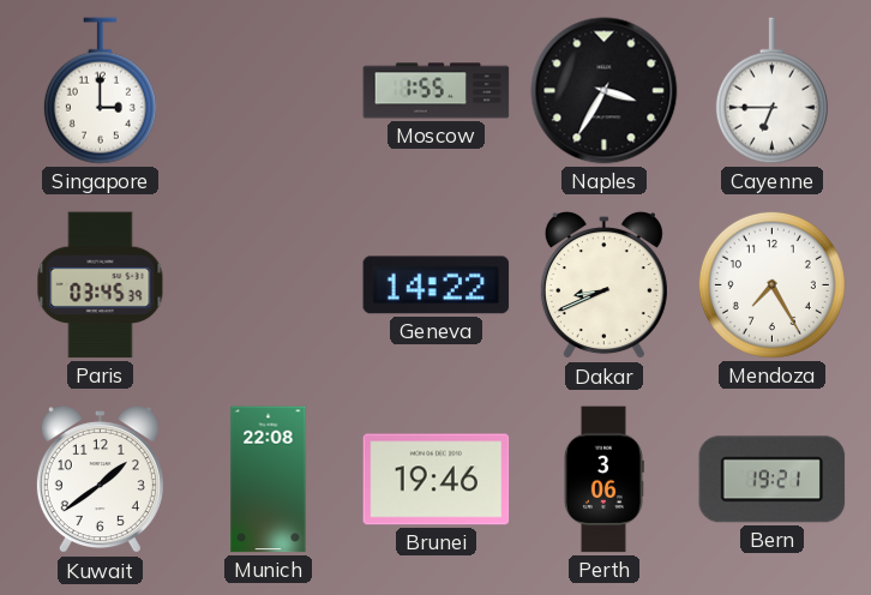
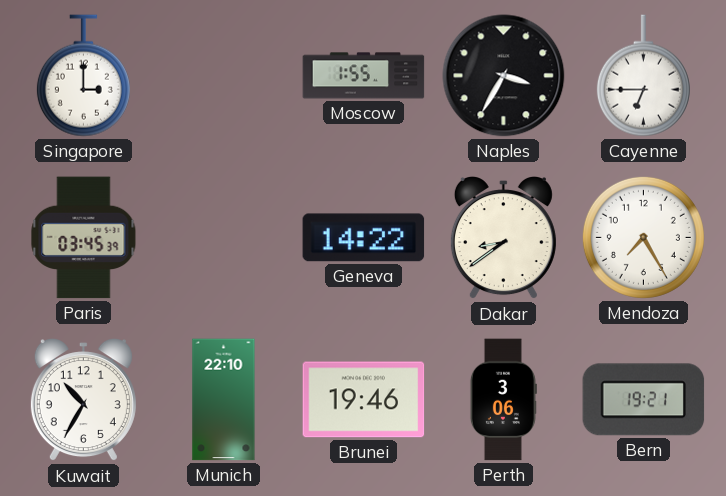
Dakar: 8:41 -> 8:39 (503, 239)
Kuwait: 1:39 -> 10:35 (83, 401)
Munich: 22:08 -> 22:10 (224, 400)
